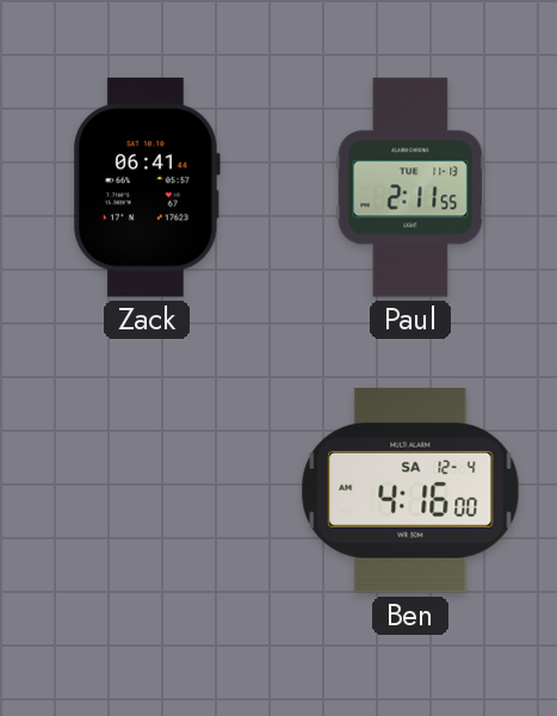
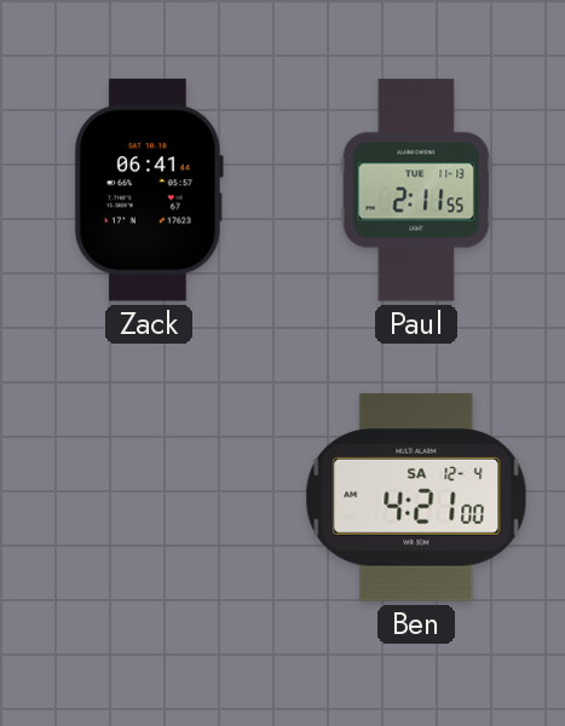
Ben: 4:16 -> 4:21 (416, 497)
